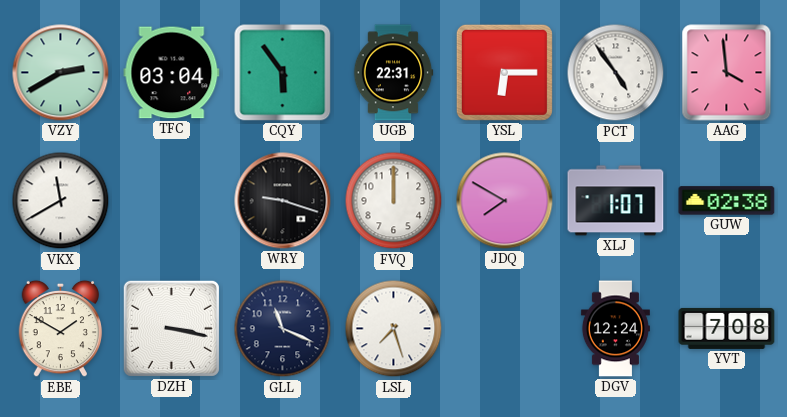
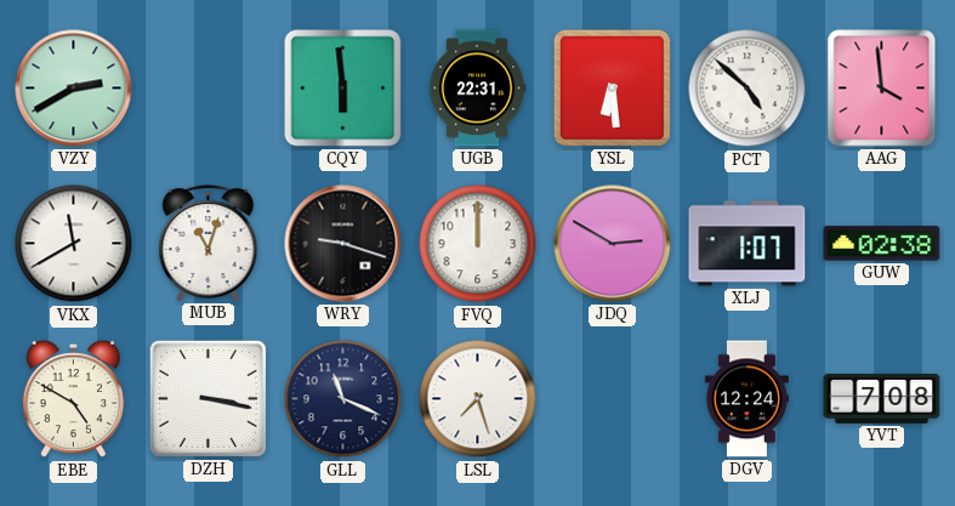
TFC: 03:04 -> none (172, 73)
CQY: 5:54 -> 5:59 (343, 89)
YSL: 6:15 -> 6:29 (612, 87)
PCT: 4:54 -> 4:52 (747, 89)
MUB: none -> 11:03 (209, 244)
JDQ: 7:50 -> 2:50 (613, 244)
EBE: 1:50 -> 4:50 (74, 399)
